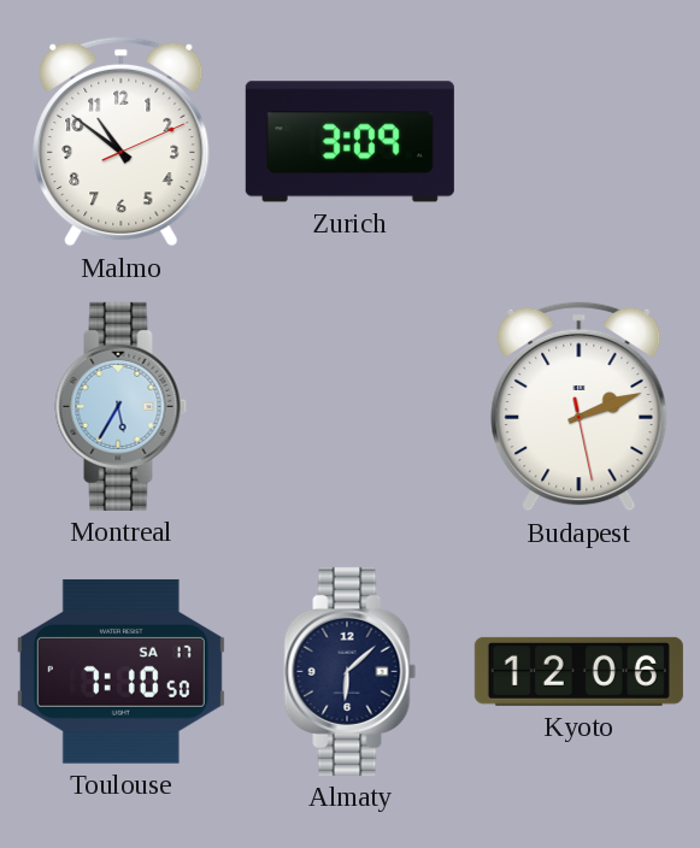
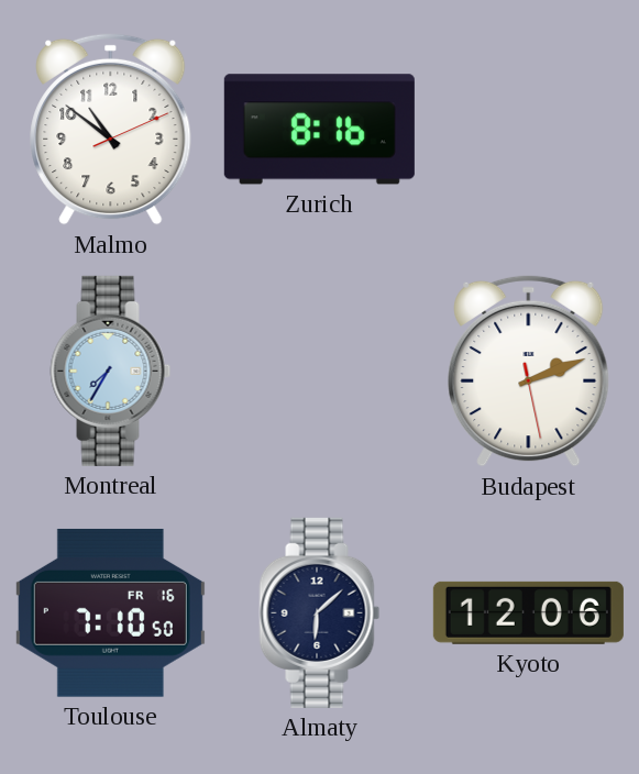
Zurich: 3:09 -> 8:16 (319, 130)
Montreal: 5:35 -> 7:35 (111, 371)
Toulouse date: SA 17 -> FR 16 (110, 612)
